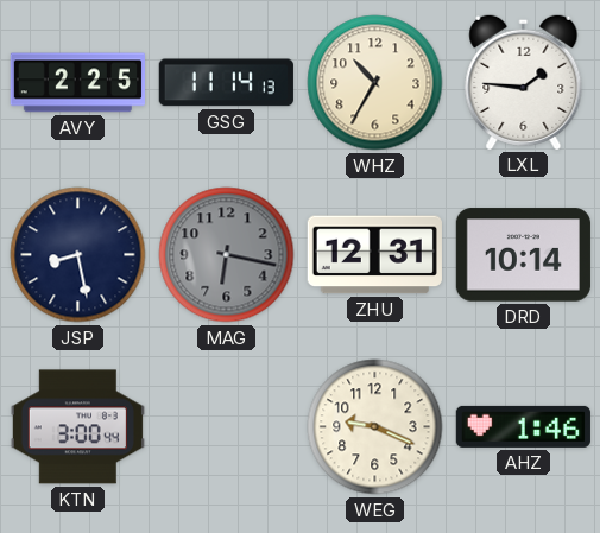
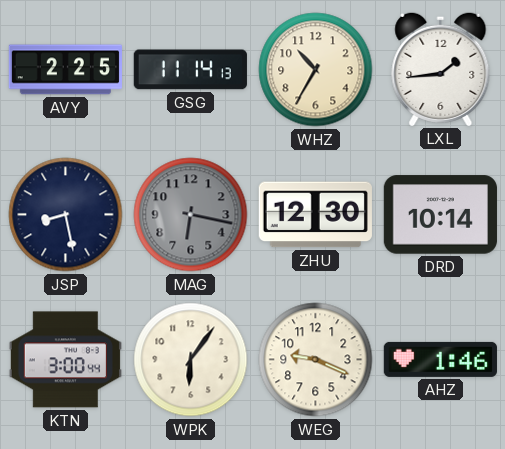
LXL: 1:46 -> 1:44 (441, 69)
ZHU: 12:31 -> 12:30 (315, 215)
WPK: none -> 6:06 (191, 360)
